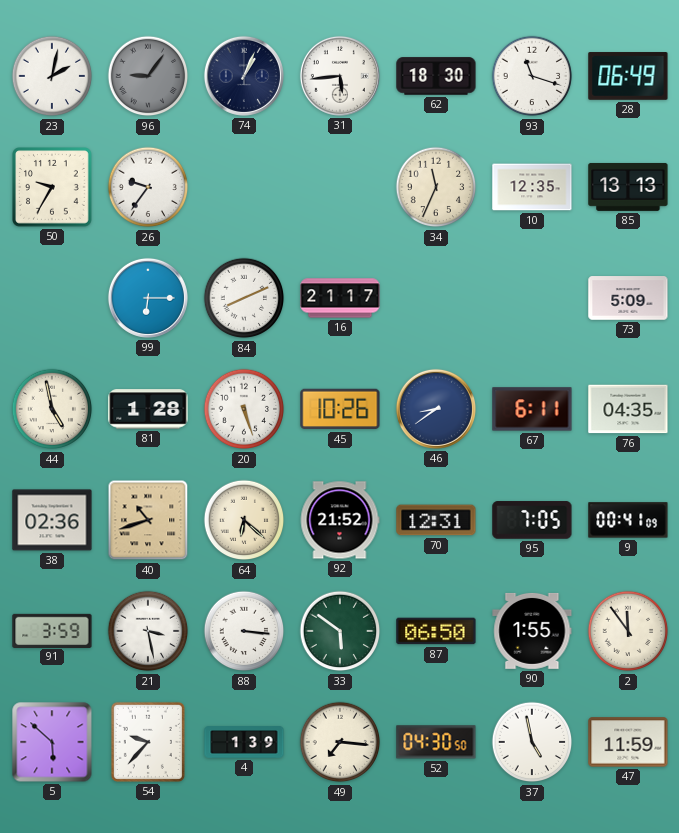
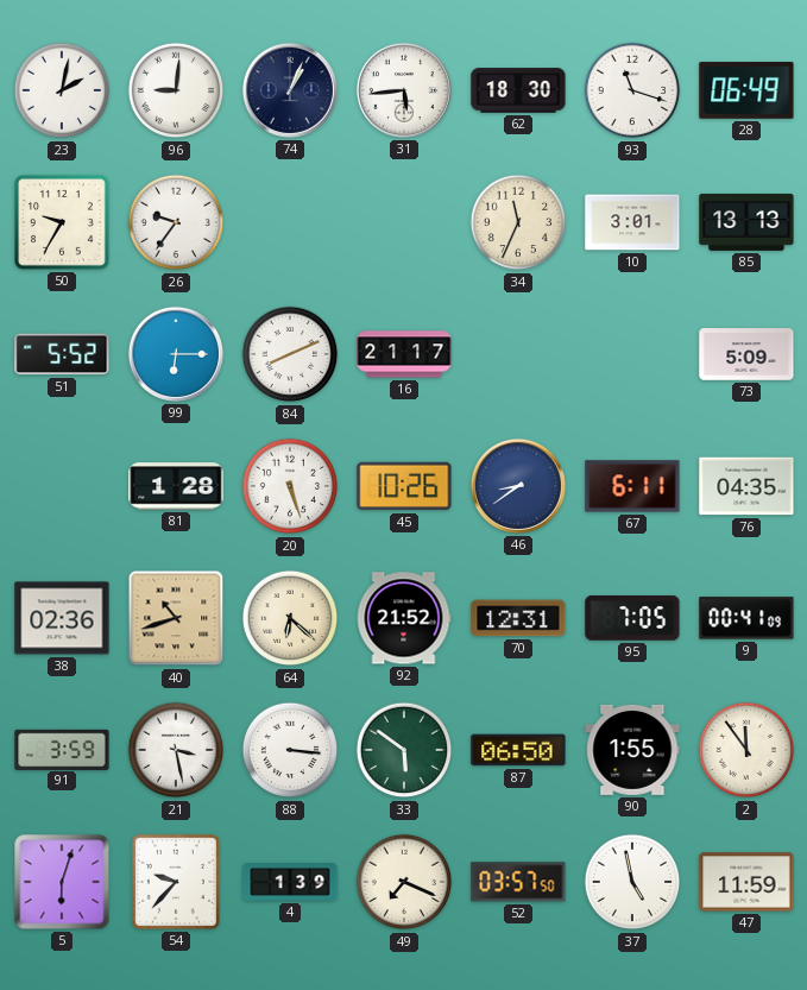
96: 9:06 -> 9:01 (176, 90)
96 dial: grey -> white (176, 90)
10: 12:35 -> 3:01 (632, 222)
51: none -> 5:52 (62, 354)
44: 4:58 -> none (52, 409)
5: 5:52 -> 6:03 (62, 882)
49: 7:16 -> 7:19 (404, 882)
52: 04:30 -> 03:57 (518, 882)
